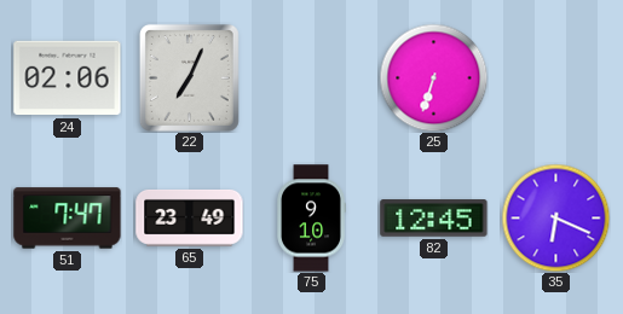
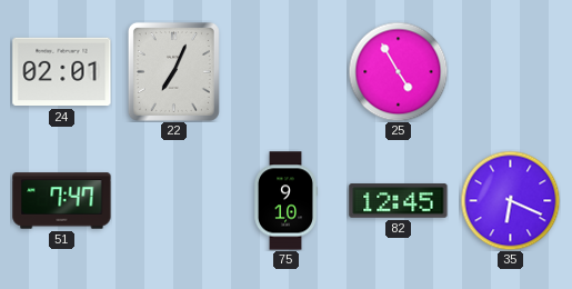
24: 02:06 -> 02:01 (62, 72)
25: 6:33 -> 4:55 (398, 71)
65: 23:49 -> none (190, 217)
